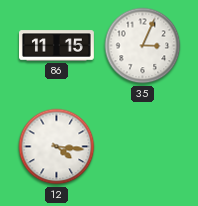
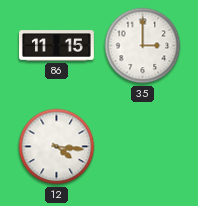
35: 3:04 -> 3:00 (143, 46)
